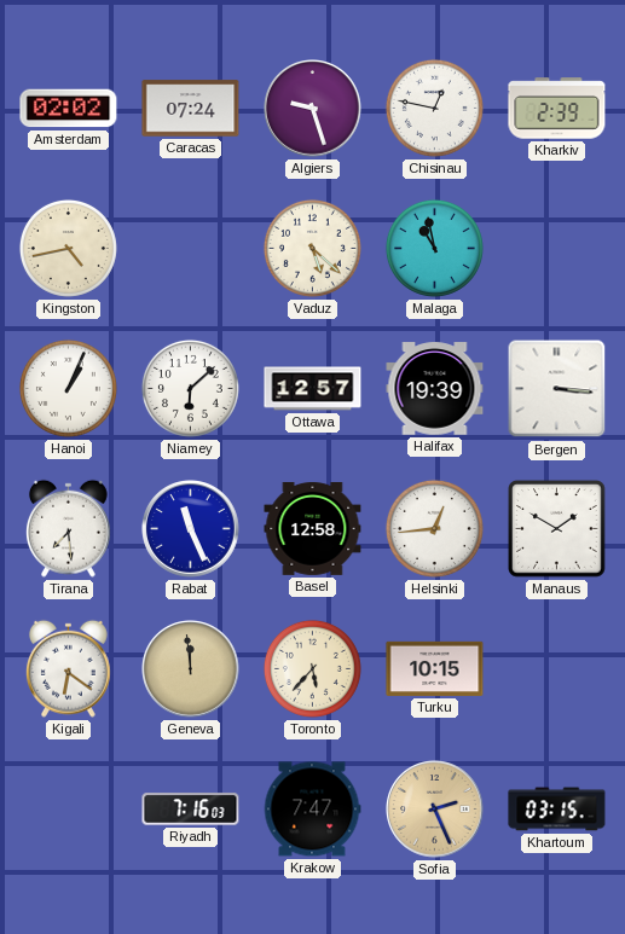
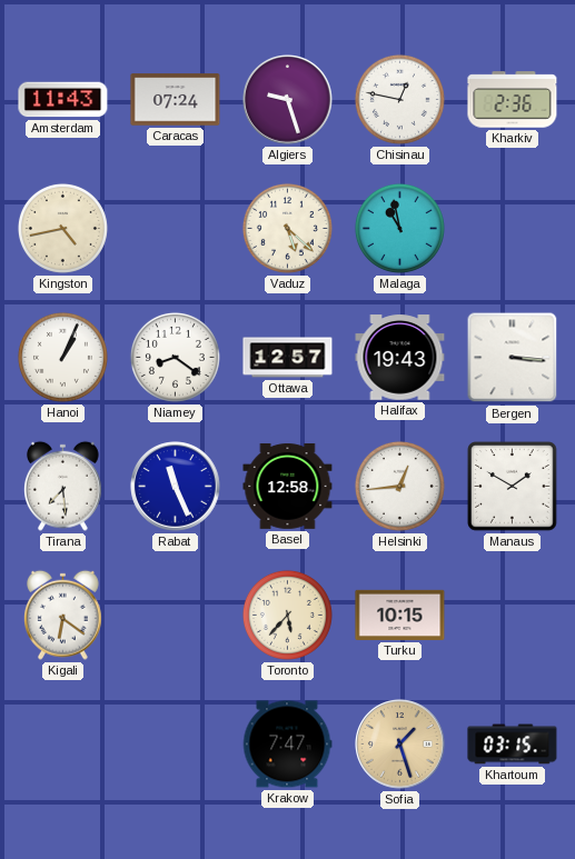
Amsterdam: 02:02 -> 11:43 (63, 100)
Kharkiv: 2:39 -> 2:36 (513, 100)
Niamey: 6:08 -> 8:21 (175, 357)
Halifax: 19:39 -> 19:43 (400, 358)
Geneva: 11:59 -> none (191, 669)
Riyadh: 7:16 -> none (191, 810)
Sofia: 2:26 -> 1:27 (400, 745)
